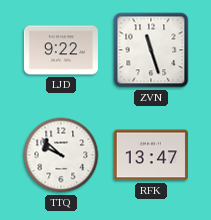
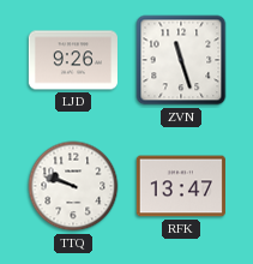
LJD: 9:22 -> 9:26 (73, 60)
TTQ: 9:52 -> 9:48 (73, 186)
